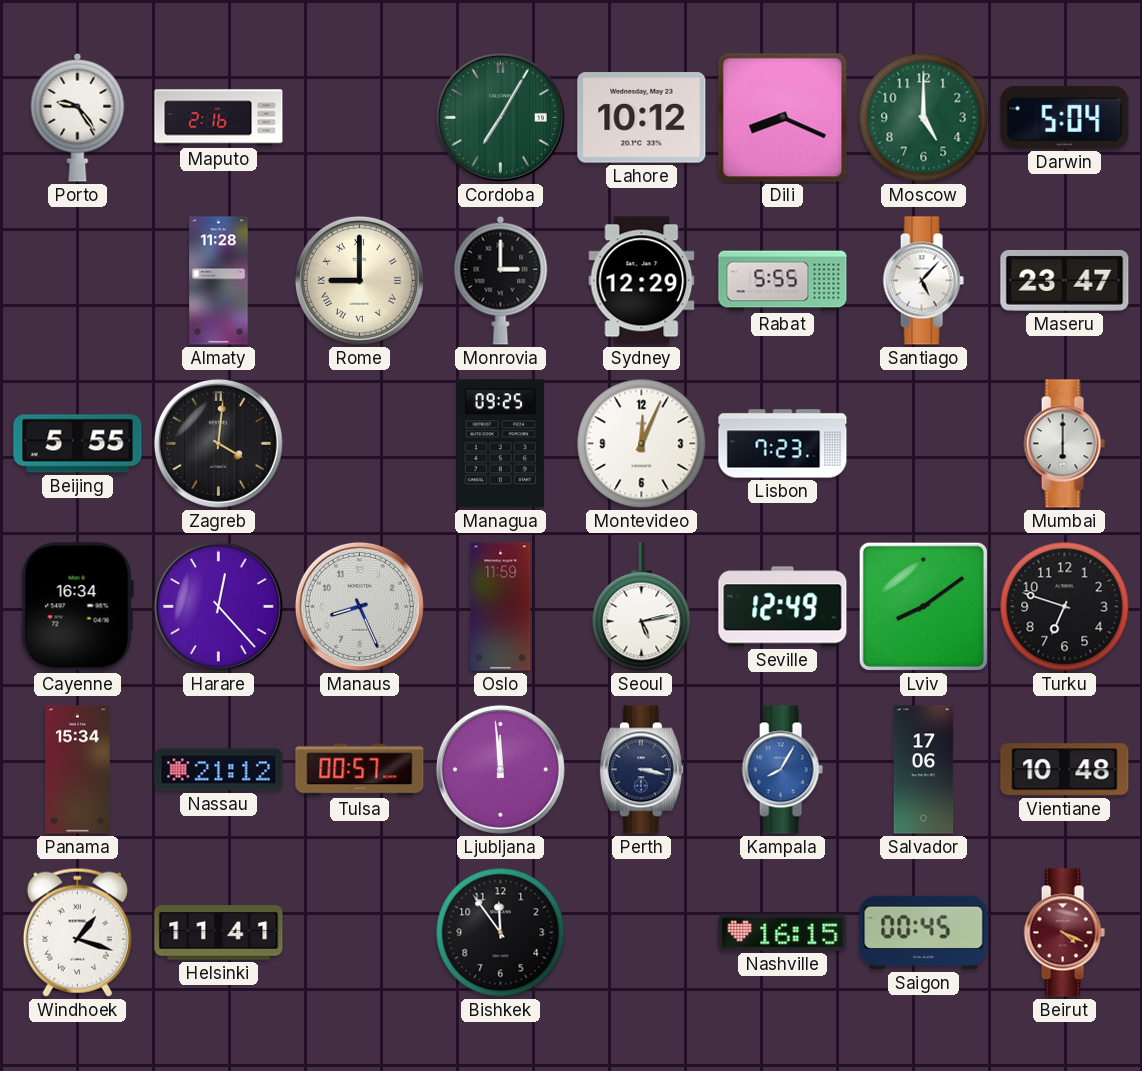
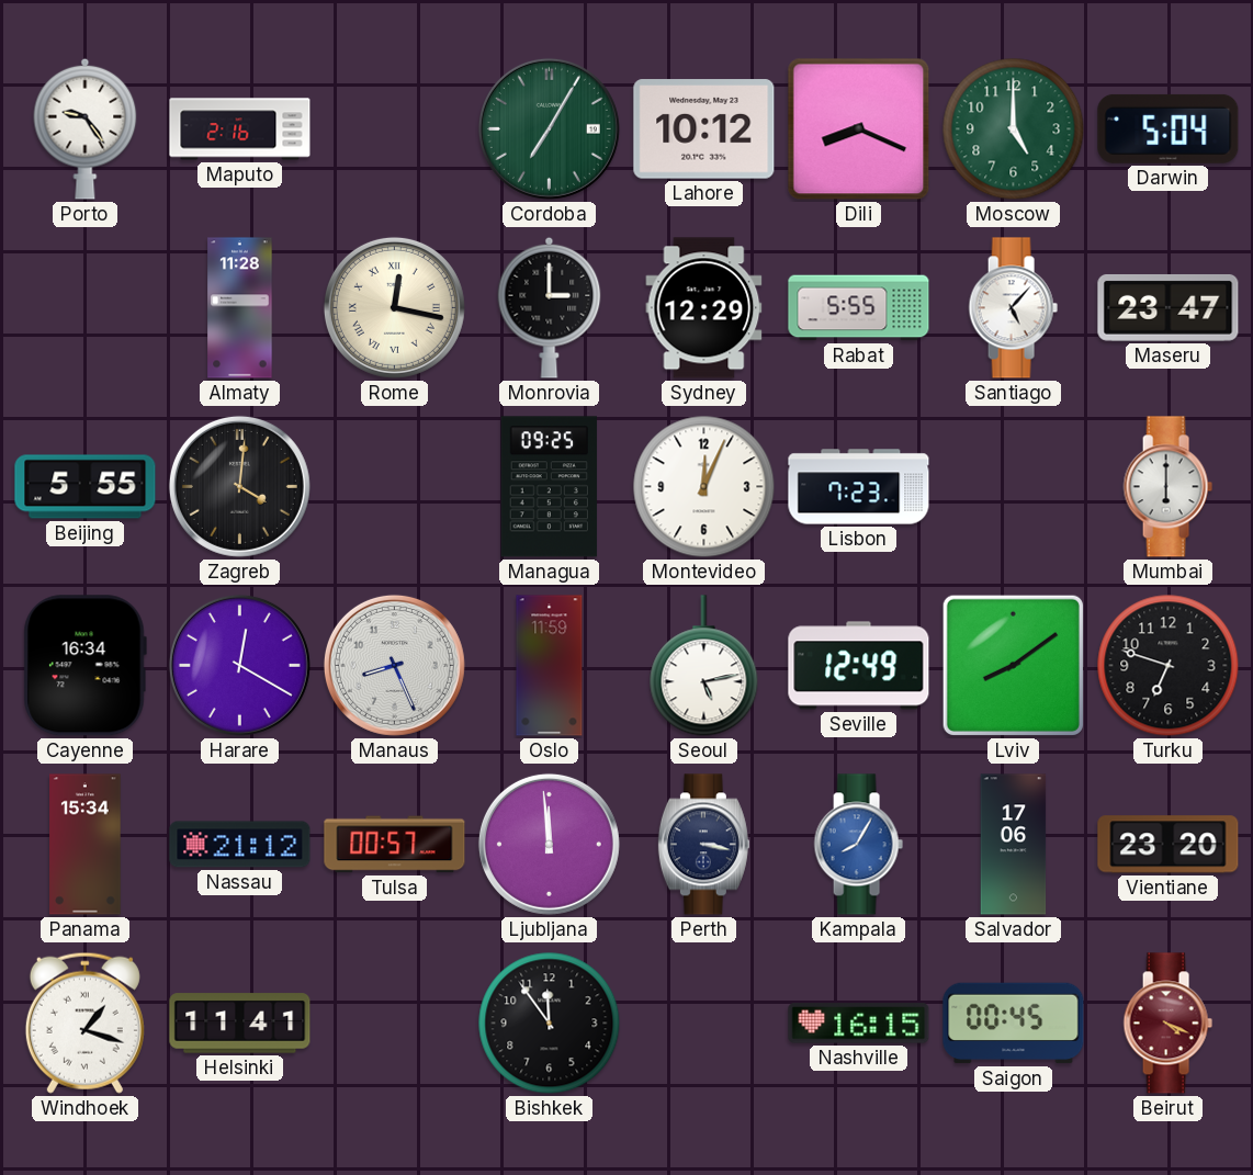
Rome: 9:00 -> 12:17 (394, 307)
Harare: 12:23 -> 12:20 (239, 665)
Vientiane: 10:48 -> 23:20 (1169, 845)
